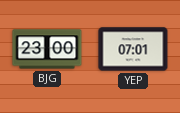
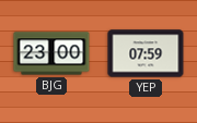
YEP: 07:01 -> 07:59 (146, 53)
